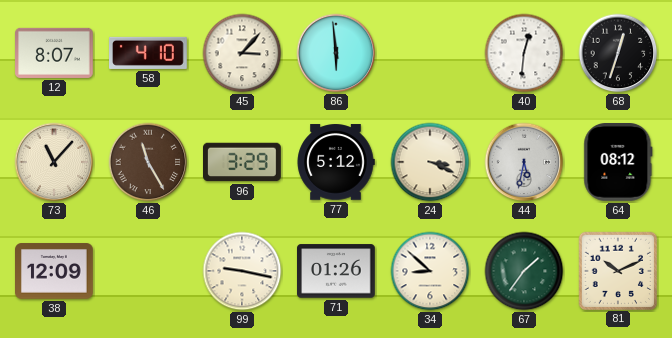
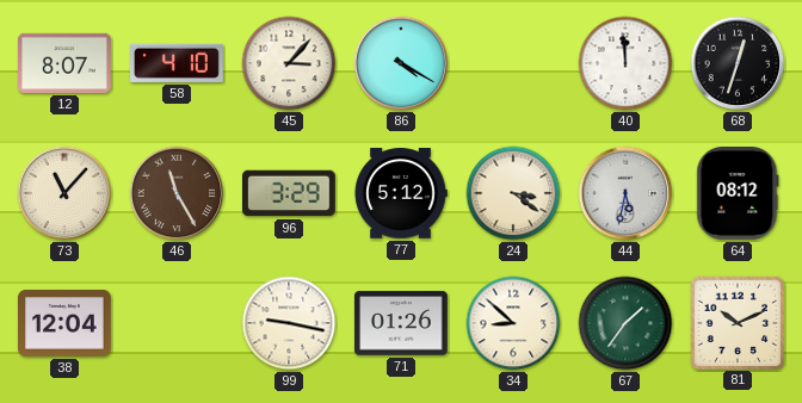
86: 5:59 -> 4:20 (401, 63)
40: 12:31 -> 11:59 (625, 63)
24: 3:19 -> 3:21 (513, 193)
38: 12:09 -> 12:04 (66, 323)
